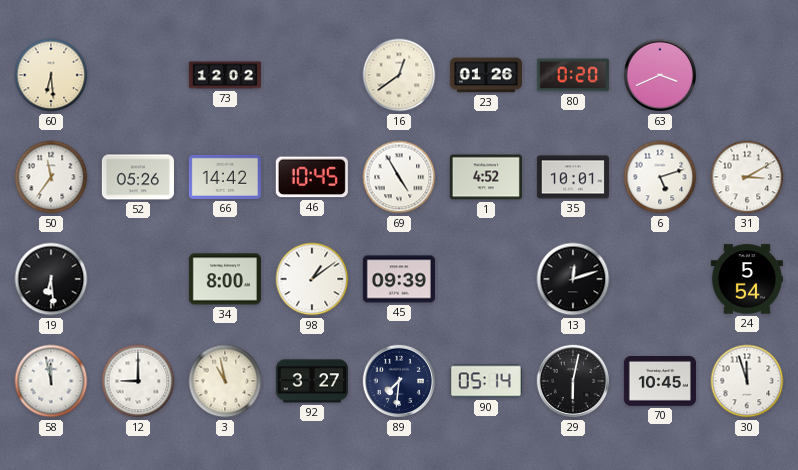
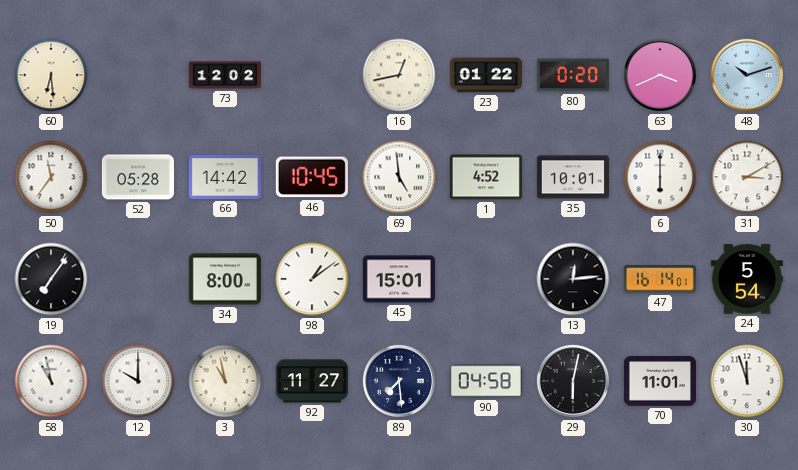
16: 12:39 -> 12:43 (399, 75)
23: 01:26 -> 01:22 (486, 75)
48: none -> 10:12 (747, 75)
52: 05:26 -> 05:28 (138, 177)
69: 4:55 -> 4:59 (399, 177)
6: 5:12 -> 6:00 (660, 177)
19: 6:29 -> 7:06 (51, 279)
45: 09:39 -> 15:01 (399, 279)
13: 12:12 -> 12:14 (573, 279)
47: none -> 16:14 (660, 279)
58: 11:58 -> 10:58 (51, 381)
12: 9:00 -> 10:00 (138, 381)
92: 3:27 -> 11:27 (312, 381)
89: 7:31 -> 7:29 (399, 381)
90: 05:14 -> 04:58 (486, 381)
70: 10:45 -> 11:01 (660, 382)
